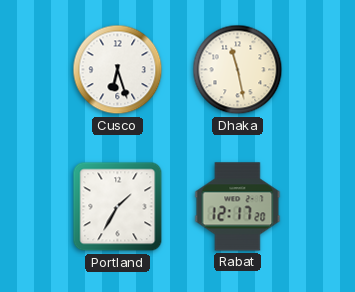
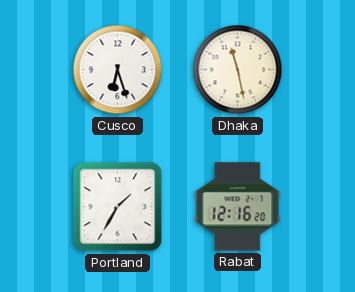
Rabat: 12:17 -> 12:16 (238, 207)
